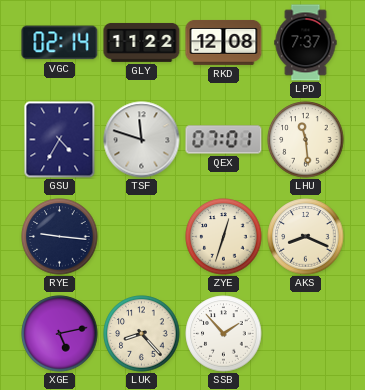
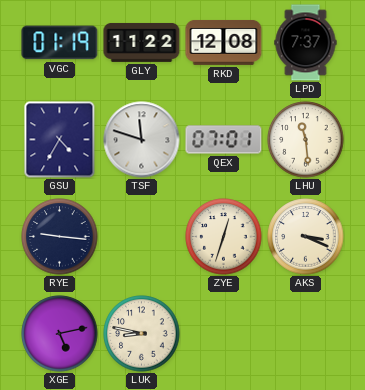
VGC: 02:14 -> 01:19 (60, 43)
AKS: 8:19 -> 3:19 (306, 237)
LUK: 8:23 -> 8:47 (142, 334)
SSB: 1:53 -> none (224, 334)
